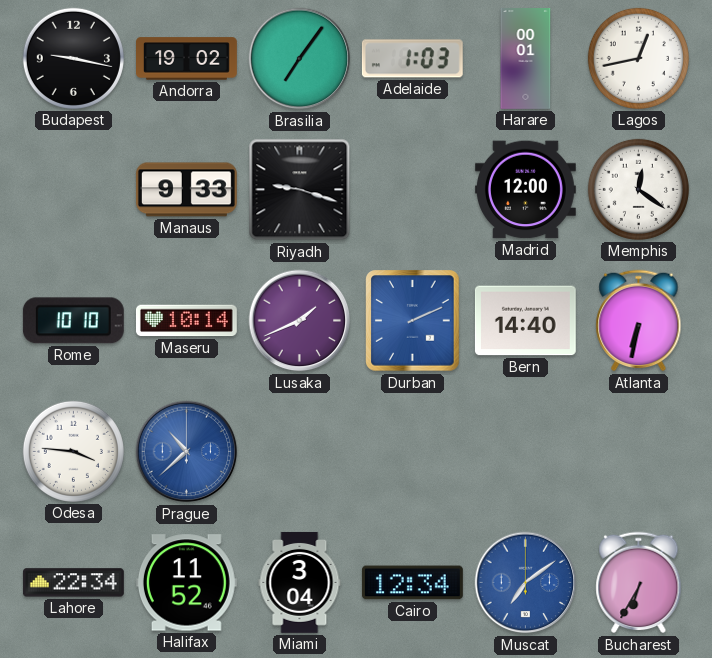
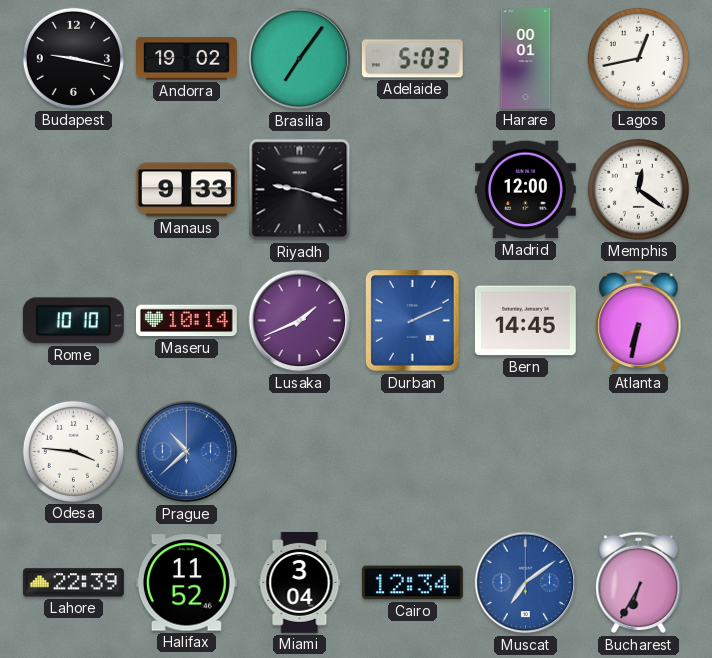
Adelaide: 1:03 -> 5:03 (412, 59)
Bern: 14:40 -> 14:45 (525, 321)
Lahore: 22:34 -> 22:39 (73, 583)
